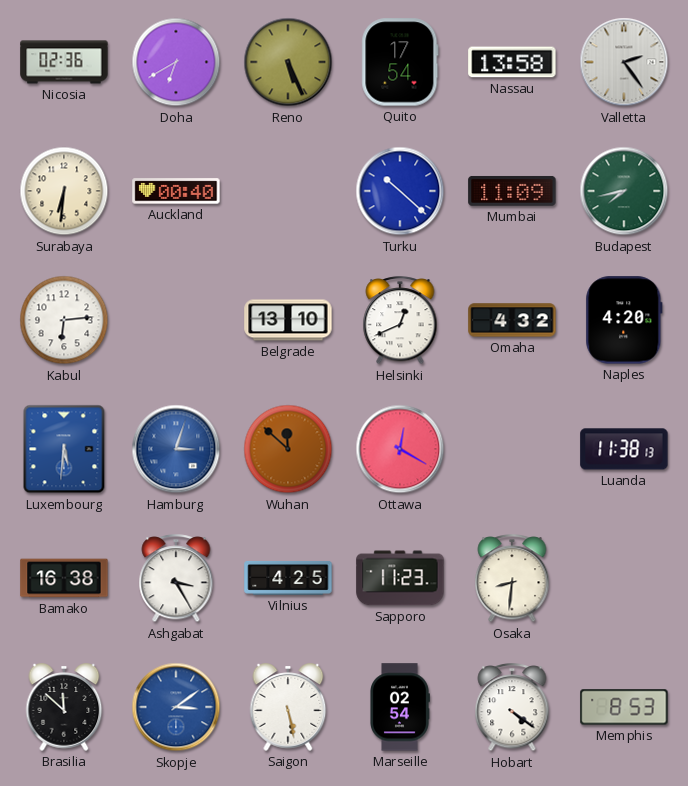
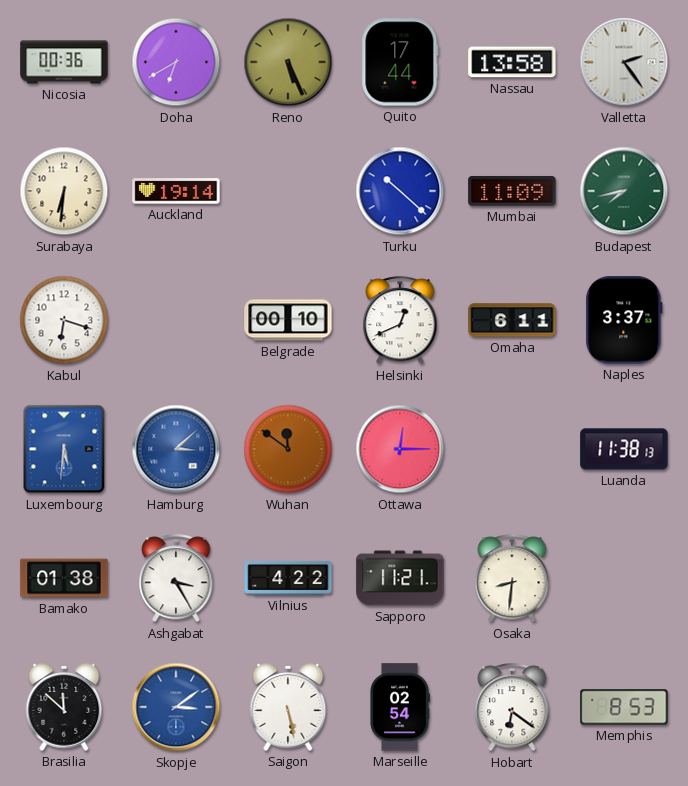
Nicosia: 02:36 -> 00:36 (64, 62)
Quito: 17:54 -> 17:44 (400, 62)
Auckland: 00:40 -> 19:14 (176, 191)
Kabul: 6:14 -> 6:18 (64, 320)
Belgrade: 13:10 -> 00:10 (288, 320)
Omaha: 4:32 -> 6:11 (512, 320)
Naples: 4:20 -> 3:37 (624, 320)
Hamburg: 3:03 -> 3:08 (176, 449)
Wuhan: 11:52 -> 11:51 (288, 449)
Ottawa: 12:20 -> 12:15 (400, 449)
Bamako: 16:38 -> 01:38 (64, 578)
Vilnius: 4:25 -> 4:22 (288, 578)
Sapporo: 11:23 -> 11:21 (400, 578)
Hobart: 4:21 -> 6:21 (512, 708)
